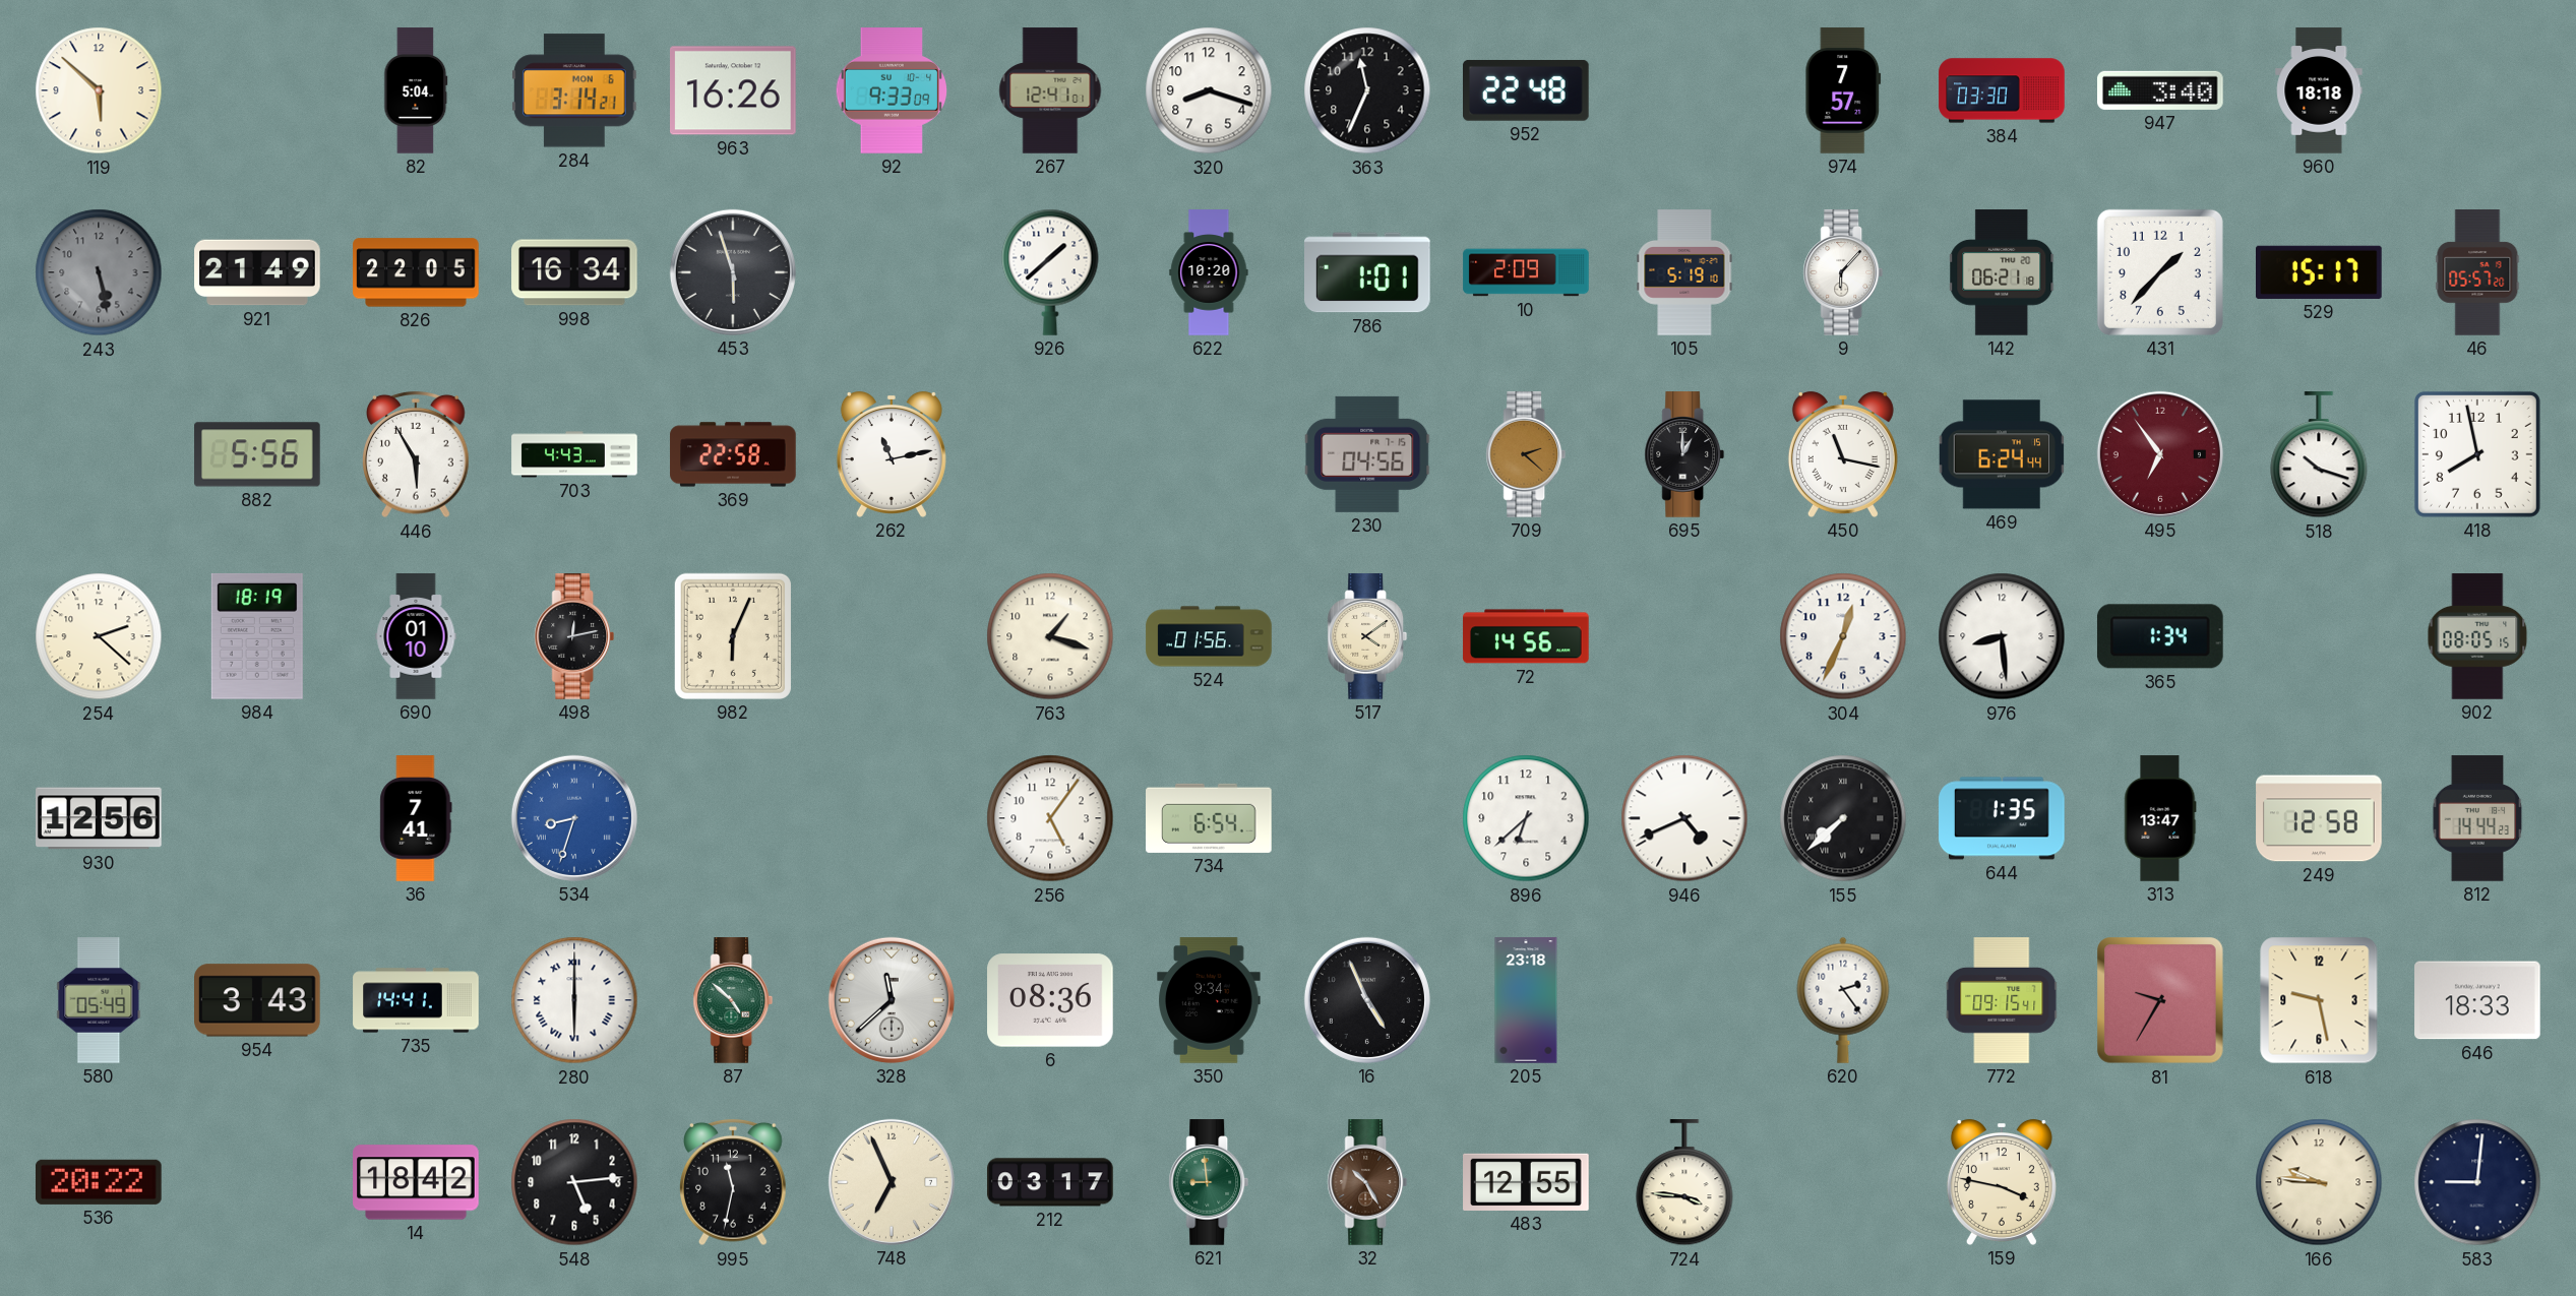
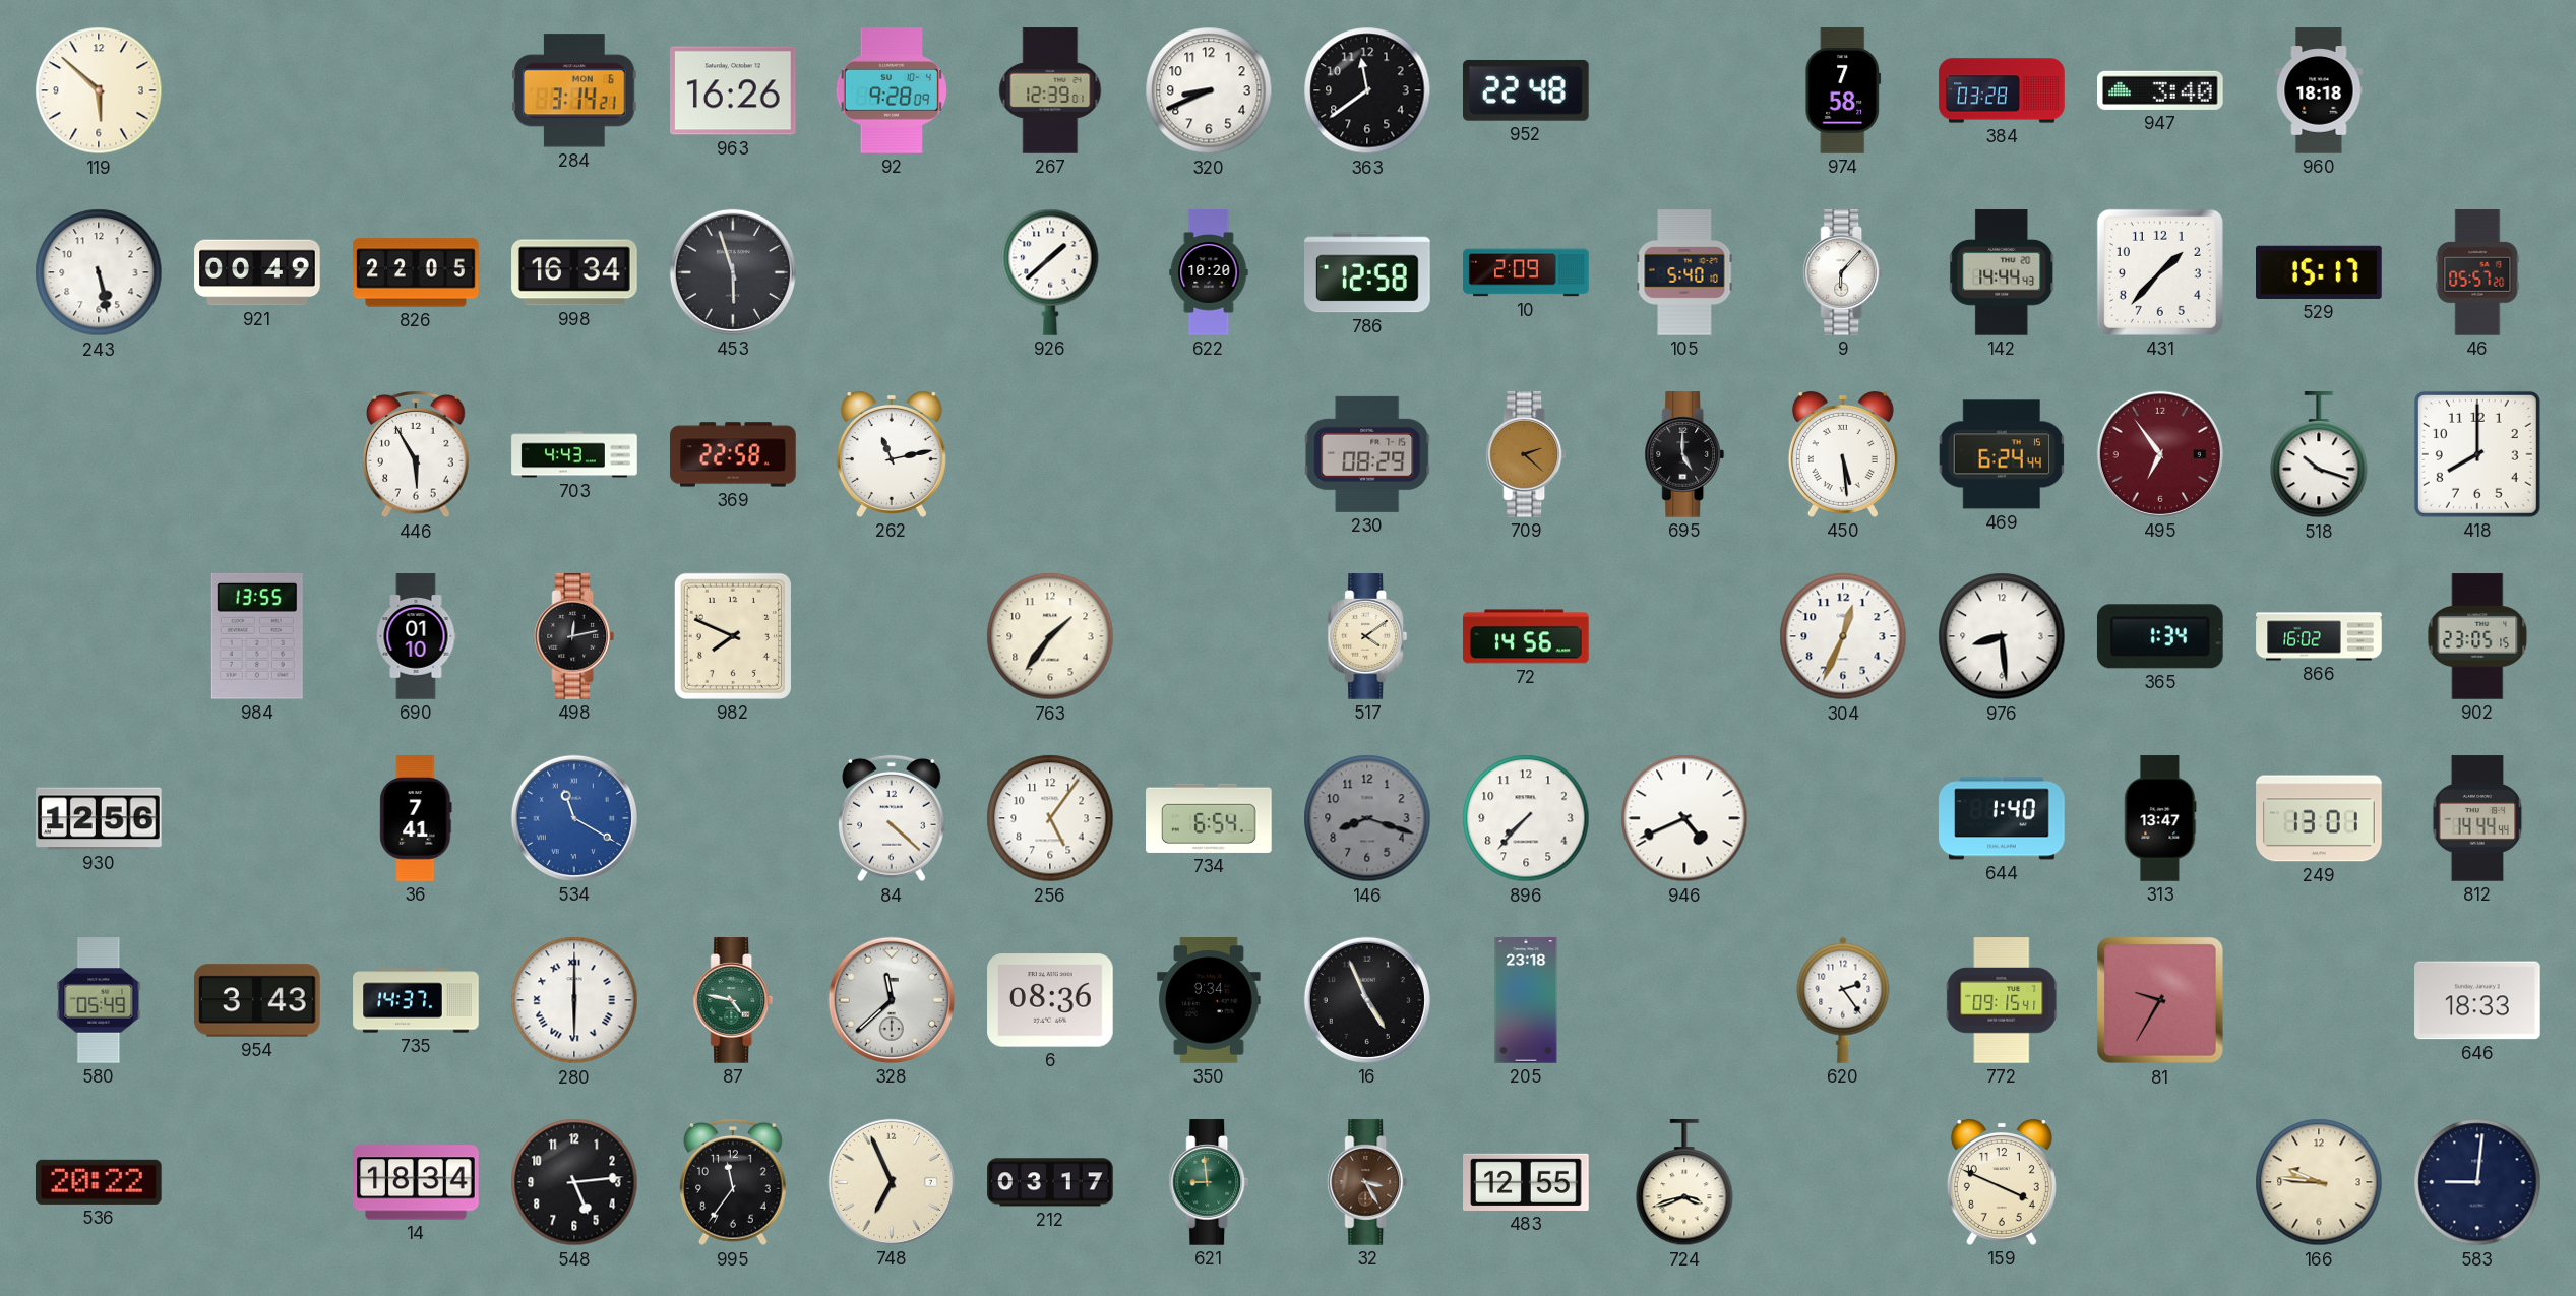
82: 5:04 -> none (416, 90)
92: 9:33 -> 9:28 (892, 90)
267: 12:41 -> 12:39 (1050, 90)
320: 8:18 -> 8:41 (1209, 90)
363: 11:34 -> 11:39 (1367, 90)
974: 7:57 -> 7:58 (1843, 90)
384: 03:30 -> 03:28 (2002, 90)
243 dial: grey -> white (99, 272)
921: 21:49 -> 00:49 (257, 272)
786: 1:01 -> 12:58 (1368, 272)
105: 5:19 -> 5:40 (1684, 272)
142: 06:21 -> 14:44 (2003, 272)
882: 5:56 -> none (257, 454)
230: 04:56 -> 08:29 (1367, 454)
695: 1:00 -> 5:00 (1684, 454)
450: 11:17 -> 5:29 (1843, 454)
418: 7:58 -> 8:00 (2477, 454)
254: 2:22 -> none (99, 636)
984: 18:19 -> 13:55 (257, 636)
982: 6:04 -> 7:49 (733, 636)
763: 1:18 -> 1:36 (1050, 636)
524: 01:56 -> none (1209, 636)
866: none -> 16:02 (2319, 636)
902: 08:05 -> 23:05 (2477, 636)
534: 8:33 -> 11:20 (574, 818)
84: none -> 4:22 (893, 818)
146: none -> 8:18 (1367, 818)
896: 6:38 -> 7:37 (1526, 818)
155: 7:38 -> none (1843, 818)
644: 1:35 -> 1:40 (2002, 818)
249: 12:58 -> 13:01 (2319, 818)
812: 14:44:23 -> 14:44:44 (2477, 818)
735: 14:41 -> 14:37 (416, 1000)
87: 4:52 -> 4:47 (733, 1000)
618: 9:28 -> none (2319, 1000)
14: 18:42 -> 18:34 (416, 1182)
995: 11:32 -> 11:36 (734, 1182)
32: 10:25 -> 3:25 (1367, 1182)
724: 3:46 -> 3:42 (1684, 1183)
159: 3:47 -> 3:49 (2002, 1182)
